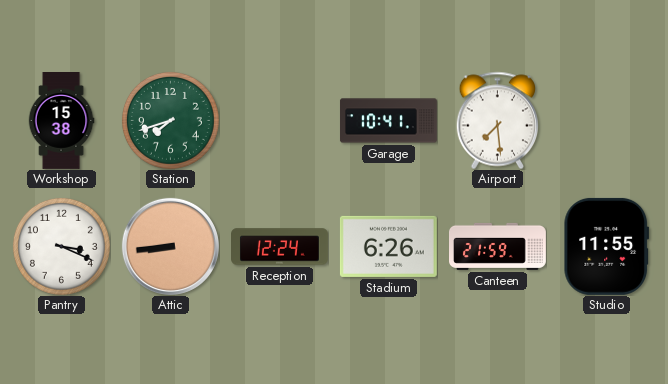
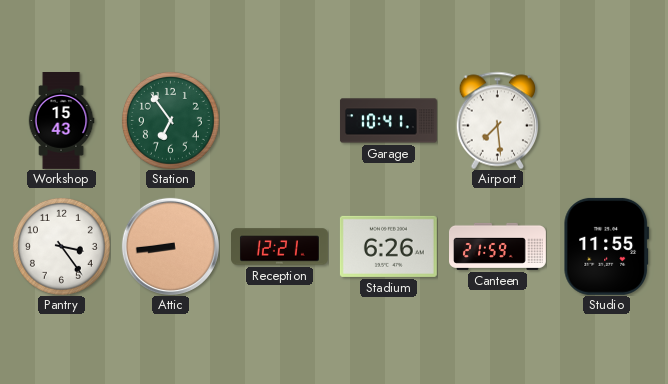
Workshop: 15:38 -> 15:43 (61, 121)
Station: 7:42 -> 6:54 (170, 120)
Pantry: 3:19 -> 3:24 (61, 246)
Reception: 12:24 -> 12:21 (280, 247)
